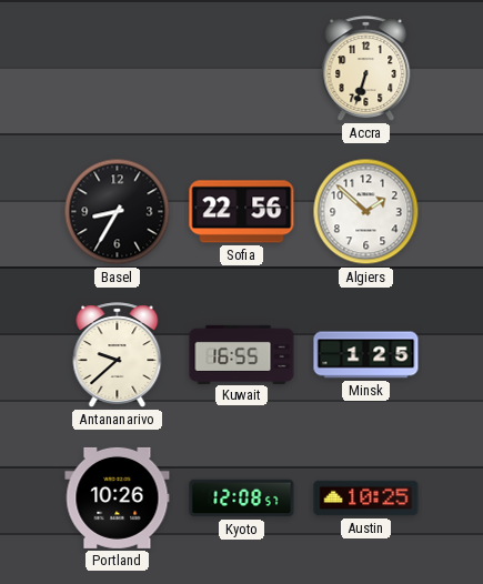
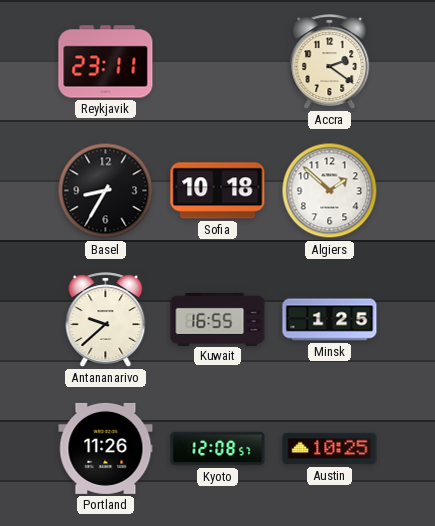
Reykjavik: none -> 23:11 (106, 62)
Accra: 6:33 -> 2:21 (330, 62)
Sofia: 22:56 -> 10:18 (218, 191)
Portland: 10:26 -> 11:26 (106, 448)
